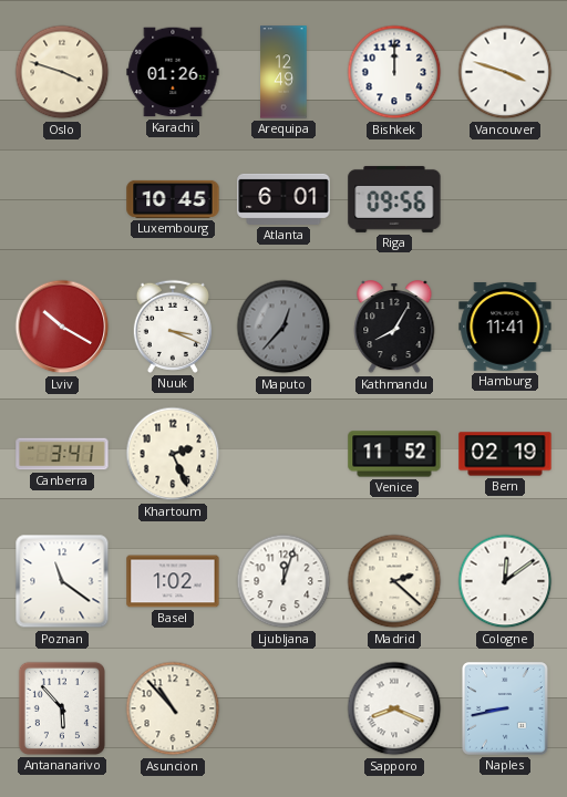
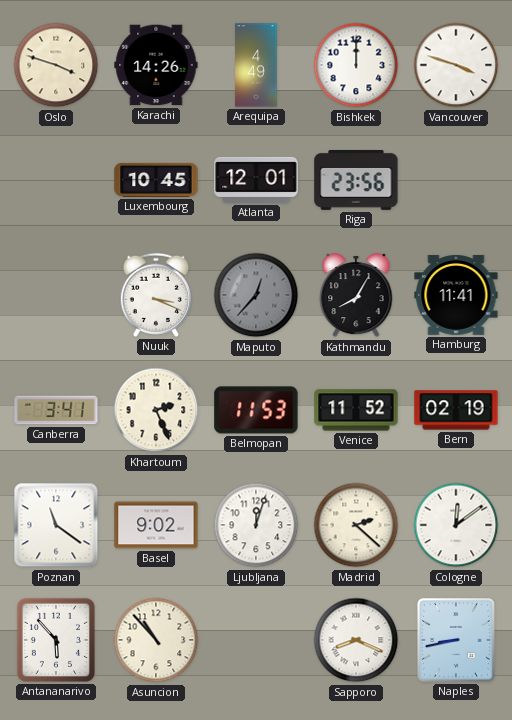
Karachi: 01:26 -> 14:26 (156, 65)
Arequipa: 12:49 -> 4:49 (256, 65)
Atlanta: 6:01 -> 12:01 (256, 180)
Riga: 09:56 -> 23:56 (356, 180)
Lviv: 10:20 -> none (62, 327)
Belmopan: none -> 11:53 (256, 410)
Basel: 1:02 -> 9:02 (156, 525)
